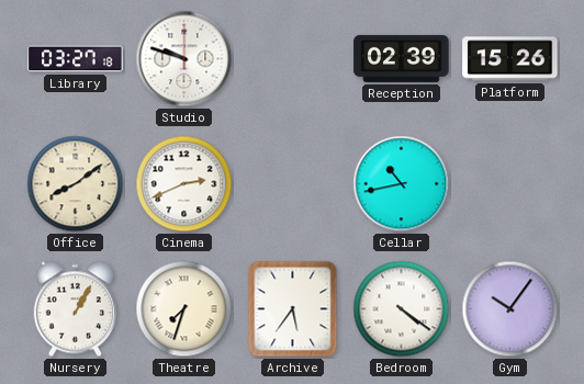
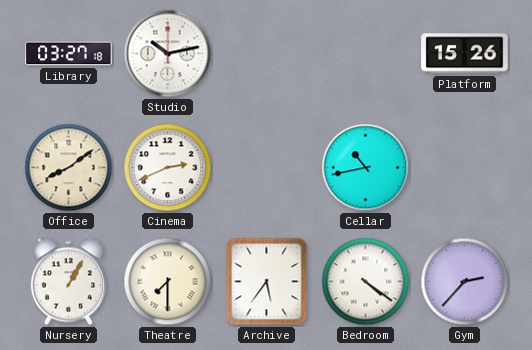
Studio: 9:48 -> 10:13 (168, 54)
Reception: 02:39 -> none (402, 58)
Theatre: 7:33 -> 7:30 (168, 282)
Gym: 10:06 -> 2:37 (465, 282)
